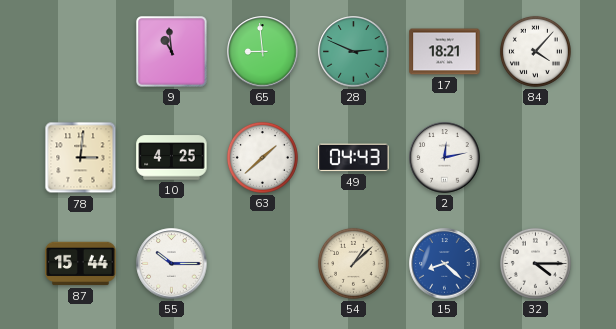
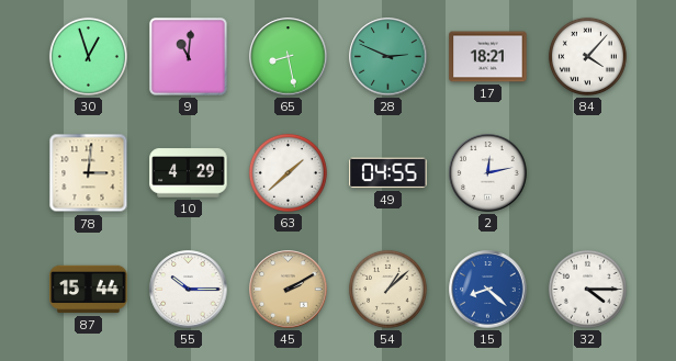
30: none -> 12:57 (88, 56)
9: 10:59 -> 11:01 (189, 57)
65: 8:59 -> 8:28 (289, 57)
10: 4:25 -> 4:29 (189, 173)
49: 04:43 -> 04:55 (388, 173)
45: none -> 2:10 (289, 290)
